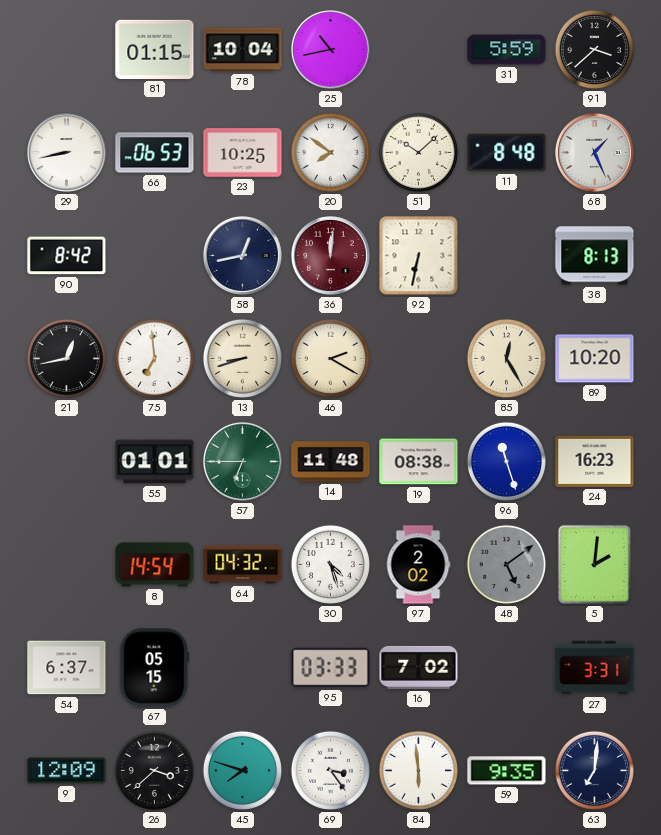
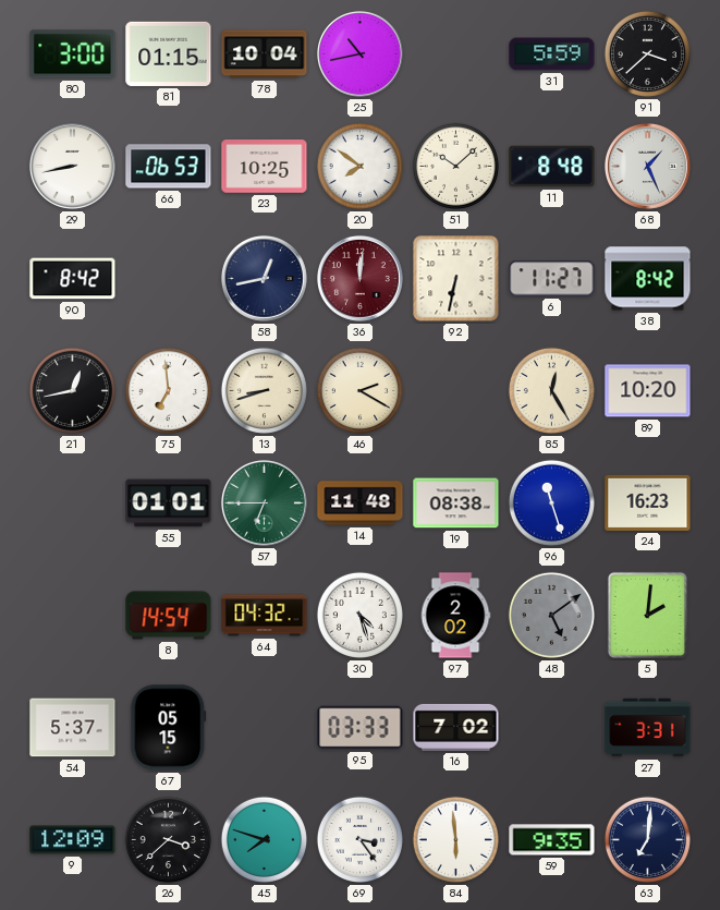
80: none -> 3:00 (73, 54)
6: none -> 11:27 (552, 279)
38: 8:13 -> 8:42 (648, 279)
54: 6:37 -> 5:37 (73, 728)
